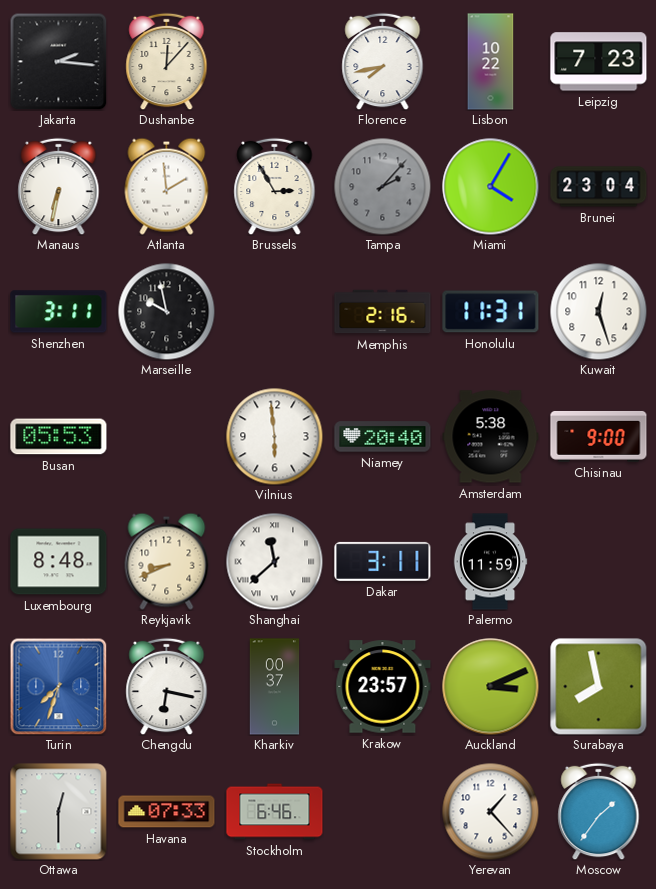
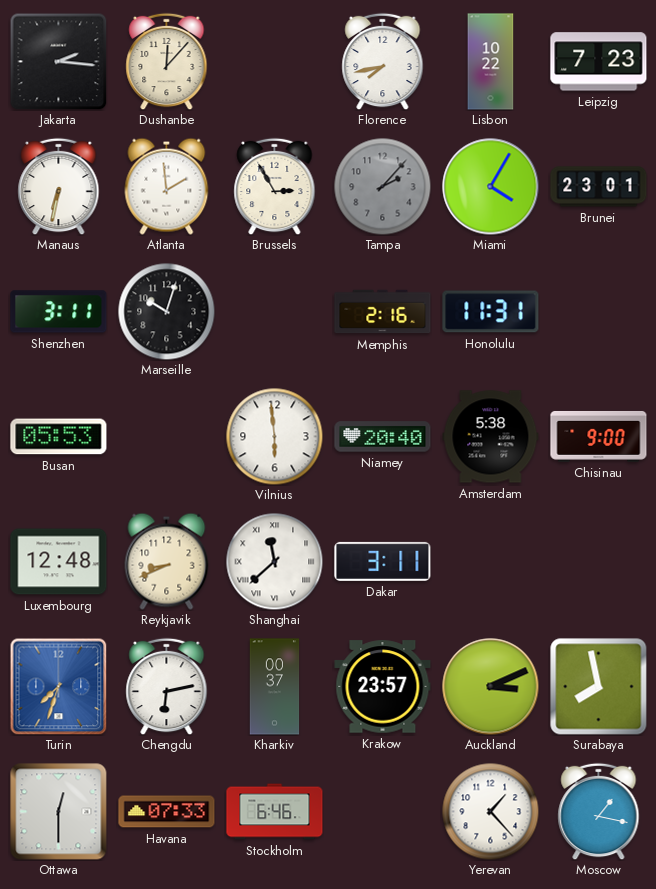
Brunei: 23:04 -> 23:01 (599, 187)
Marseille: 9:58 -> 10:03 (166, 311)
Kuwait: 12:27 -> none (598, 311)
Luxembourg: 8:48 -> 12:48 (59, 562)
Palermo: 11:59 -> none (490, 562)
Chengdu: 6:17 -> 6:13 (167, 686)
Moscow: 1:36 -> 1:17 (599, 811)
